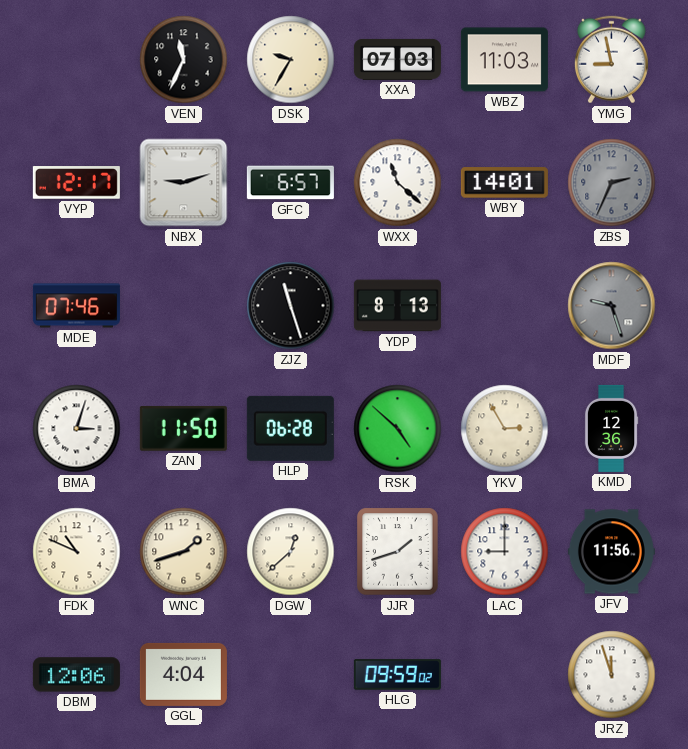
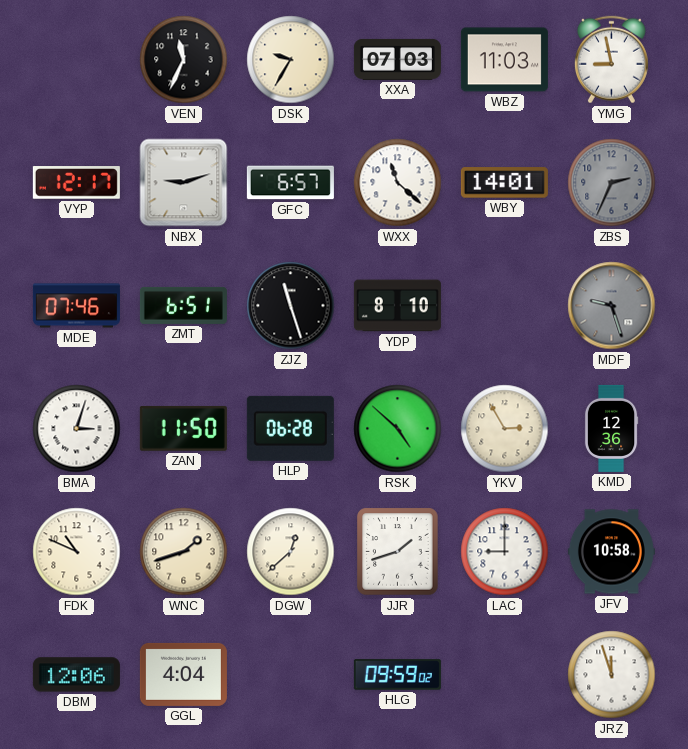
ZMT: none -> 6:51 (183, 305)
YDP: 8:13 -> 8:10 (397, 306)
JFV: 11:56 -> 10:58 (611, 552)
